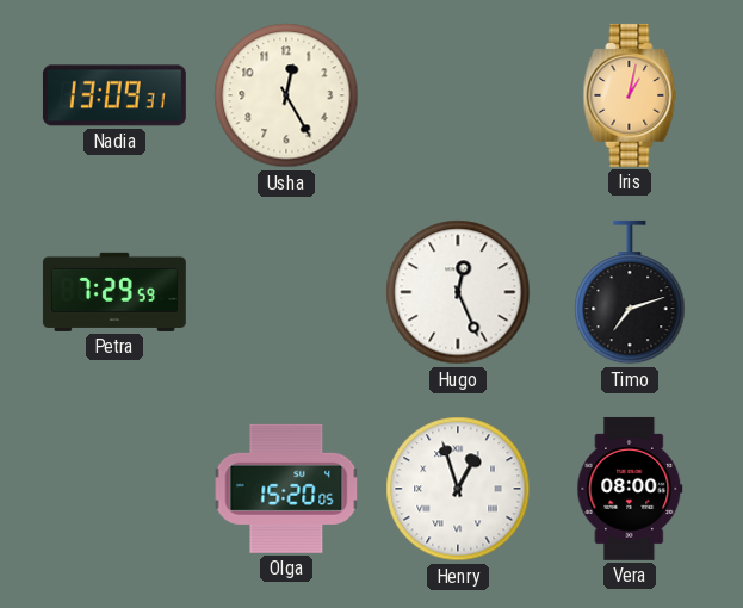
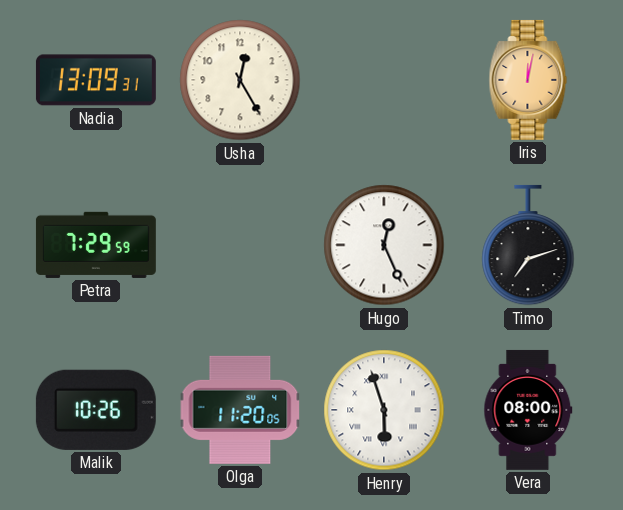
Iris: 1:02 -> 12:02 (528, 80)
Malik: none -> 10:26 (96, 410)
Olga: 15:20 -> 11:20 (240, 410)
Henry: 12:57 -> 5:57 (384, 410)
